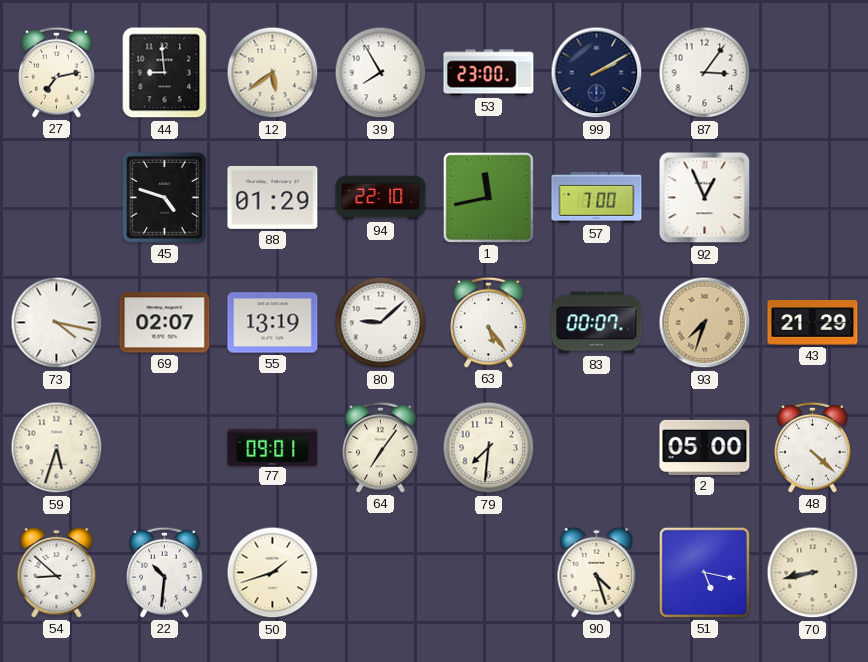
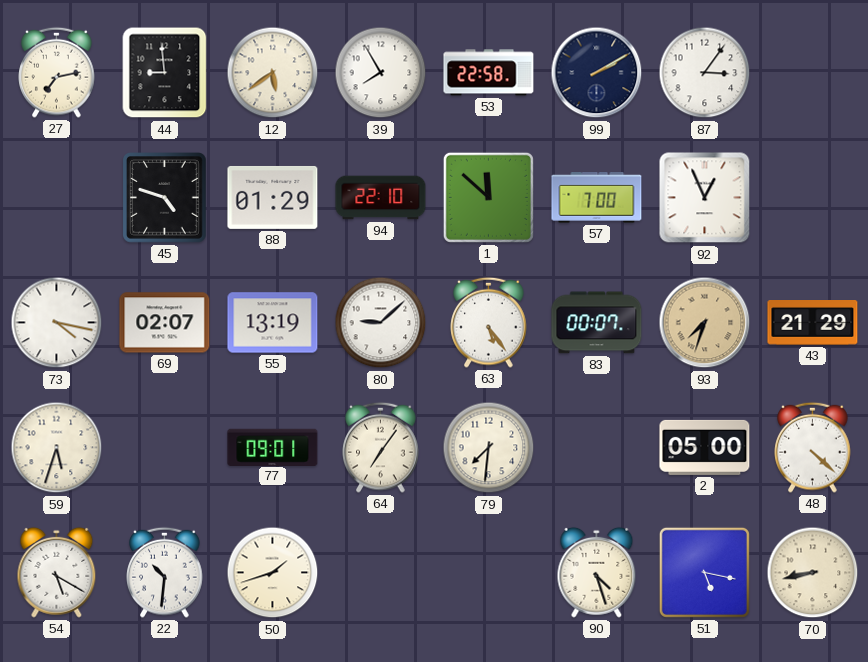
53: 23:00 -> 22:58 (489, 73)
1: 11:43 -> 11:52 (488, 197)
54: 8:52 -> 5:20 (57, 572)
